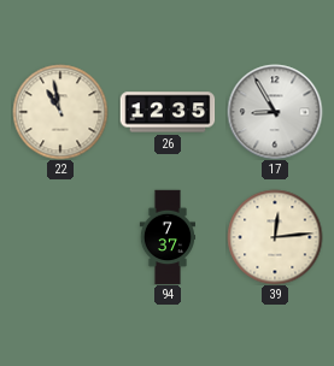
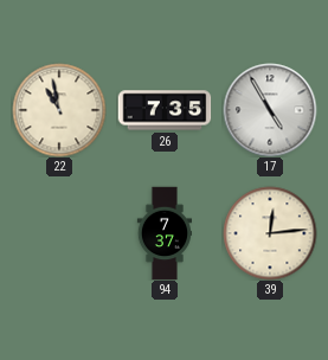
26: 12:35 -> 7:35 (165, 110)
17: 8:55 -> 4:55 (270, 110)
